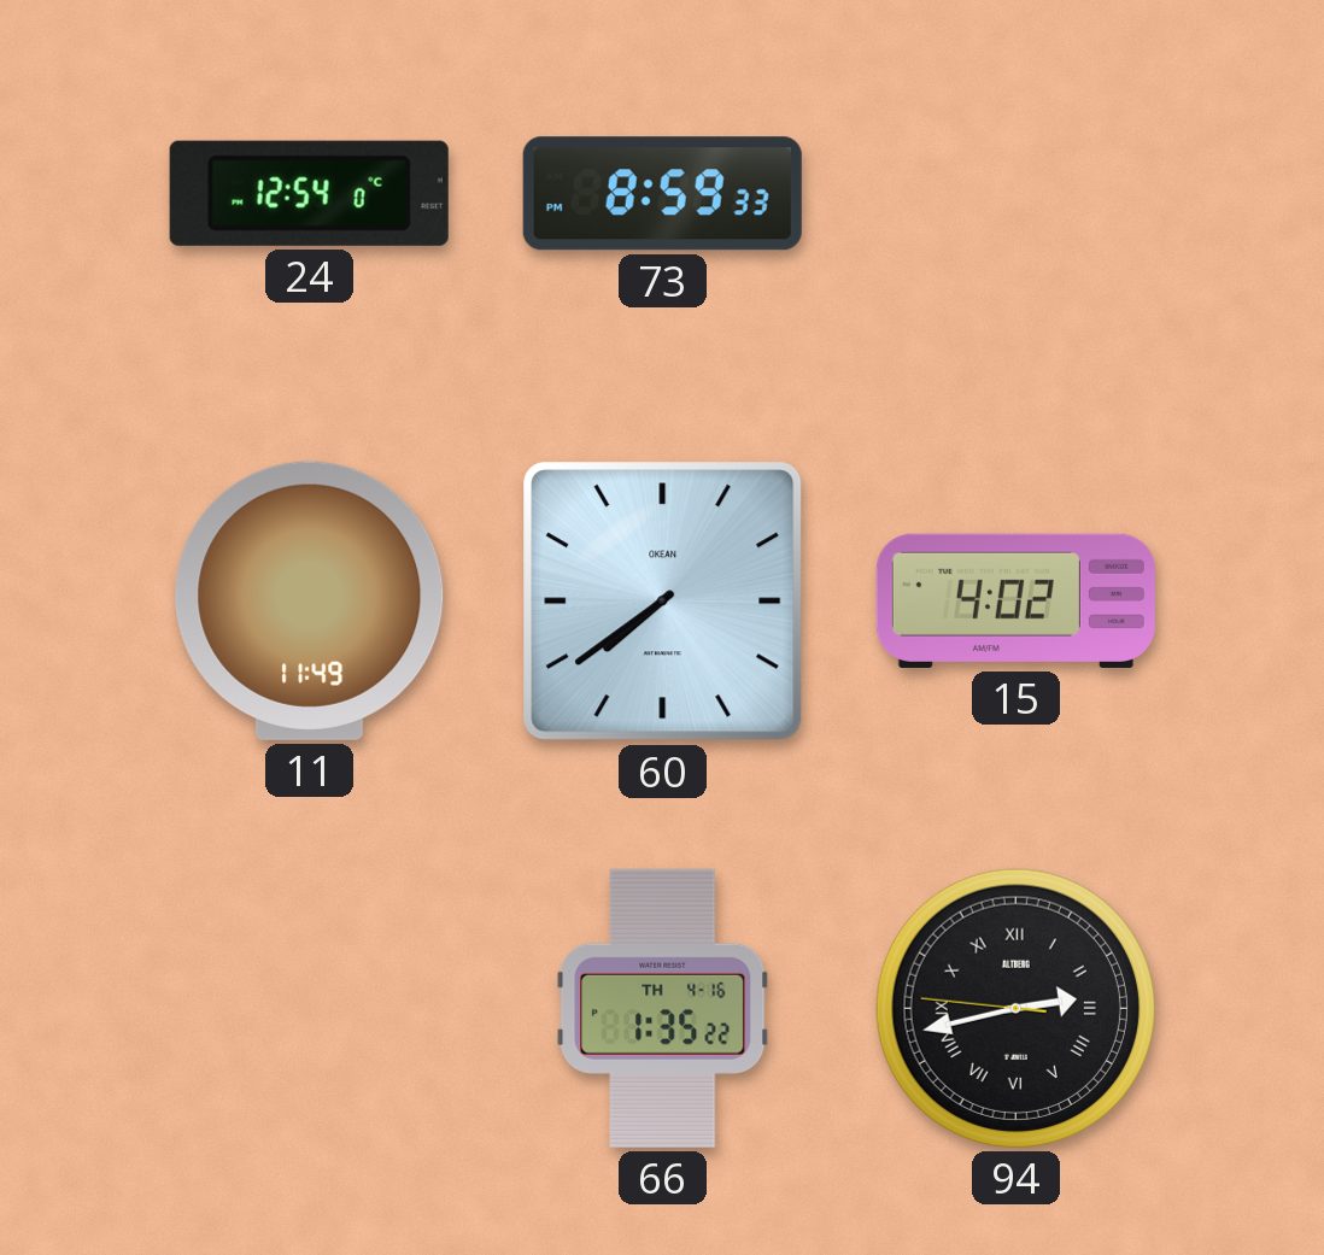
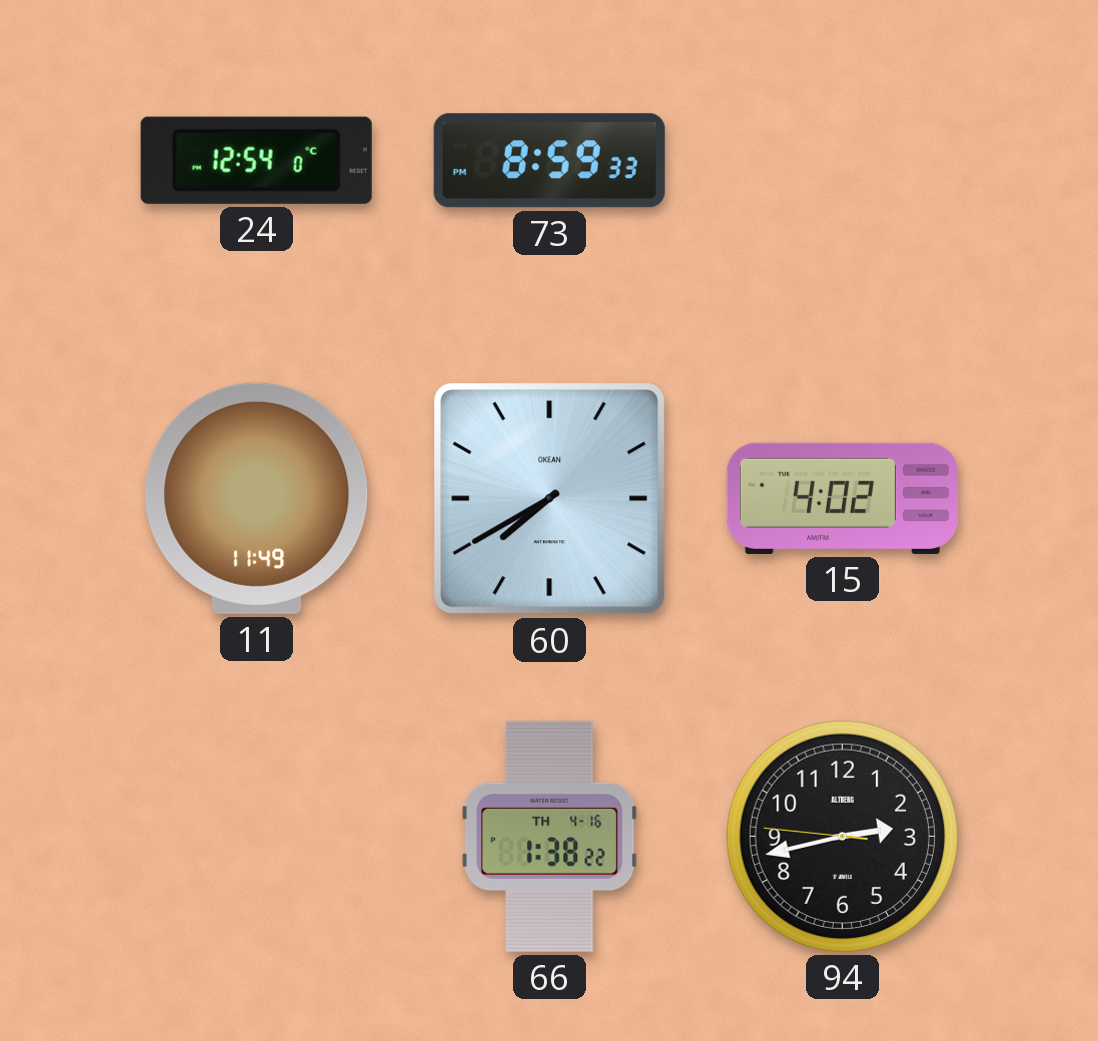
60: 7:39 -> 7:40 (550, 499)
66: 1:35 -> 1:38 (550, 836)
94 numerals: Roman -> Arabic (842, 836)
